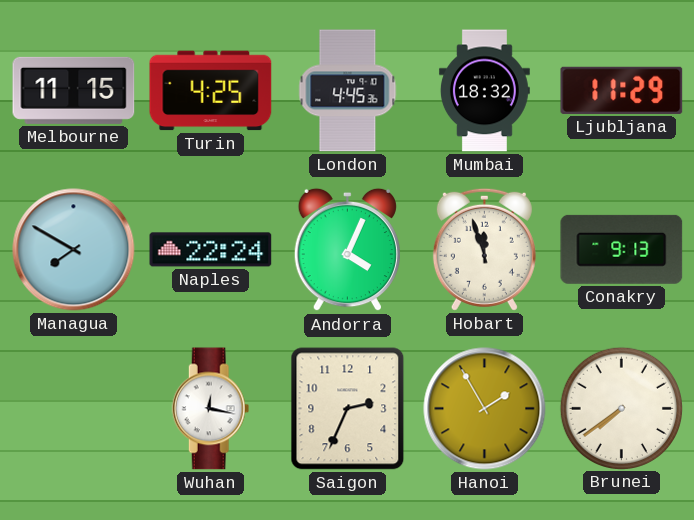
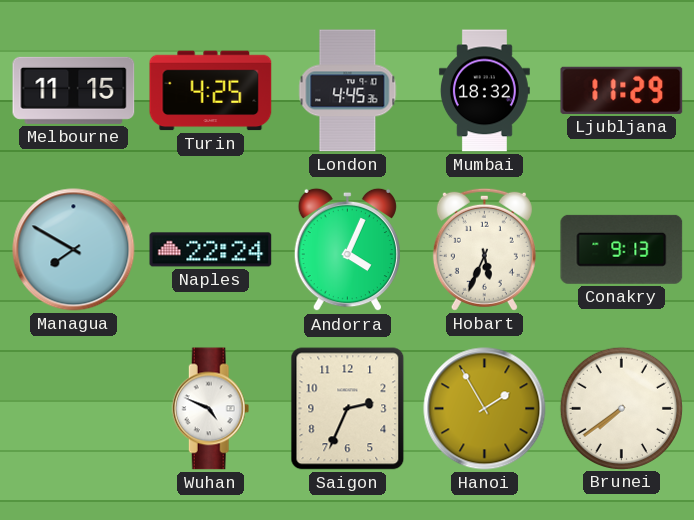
Hobart: 11:57 -> 5:34 (484, 249)
Wuhan: 12:17 -> 4:49 (211, 409)
